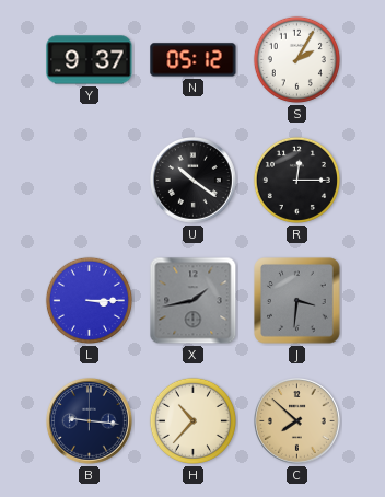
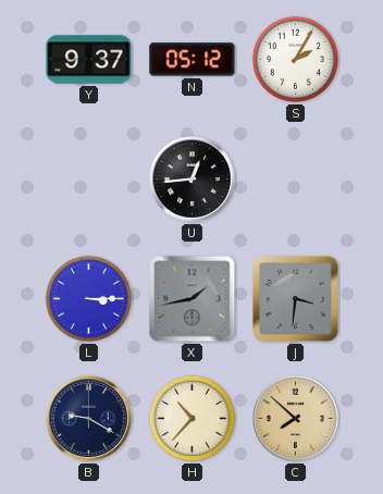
U: 10:21 -> 12:44 (193, 180)
R: 12:15 -> none (296, 180)
B: 9:16 -> 9:20 (89, 419)
